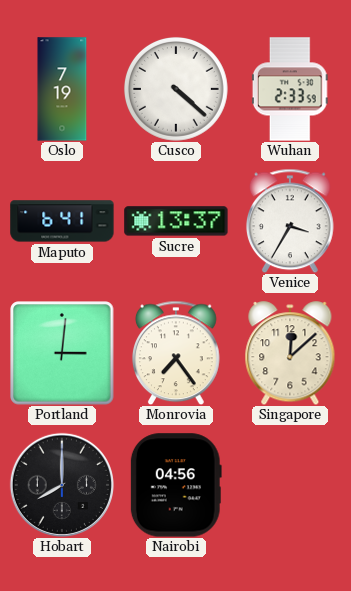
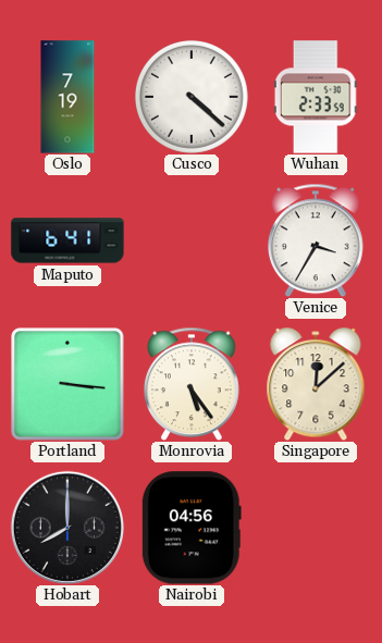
Sucre: 13:37 -> none (176, 221)
Portland: 3:01 -> 3:16 (67, 384)
Monrovia: 7:24 -> 5:24 (192, 384)
